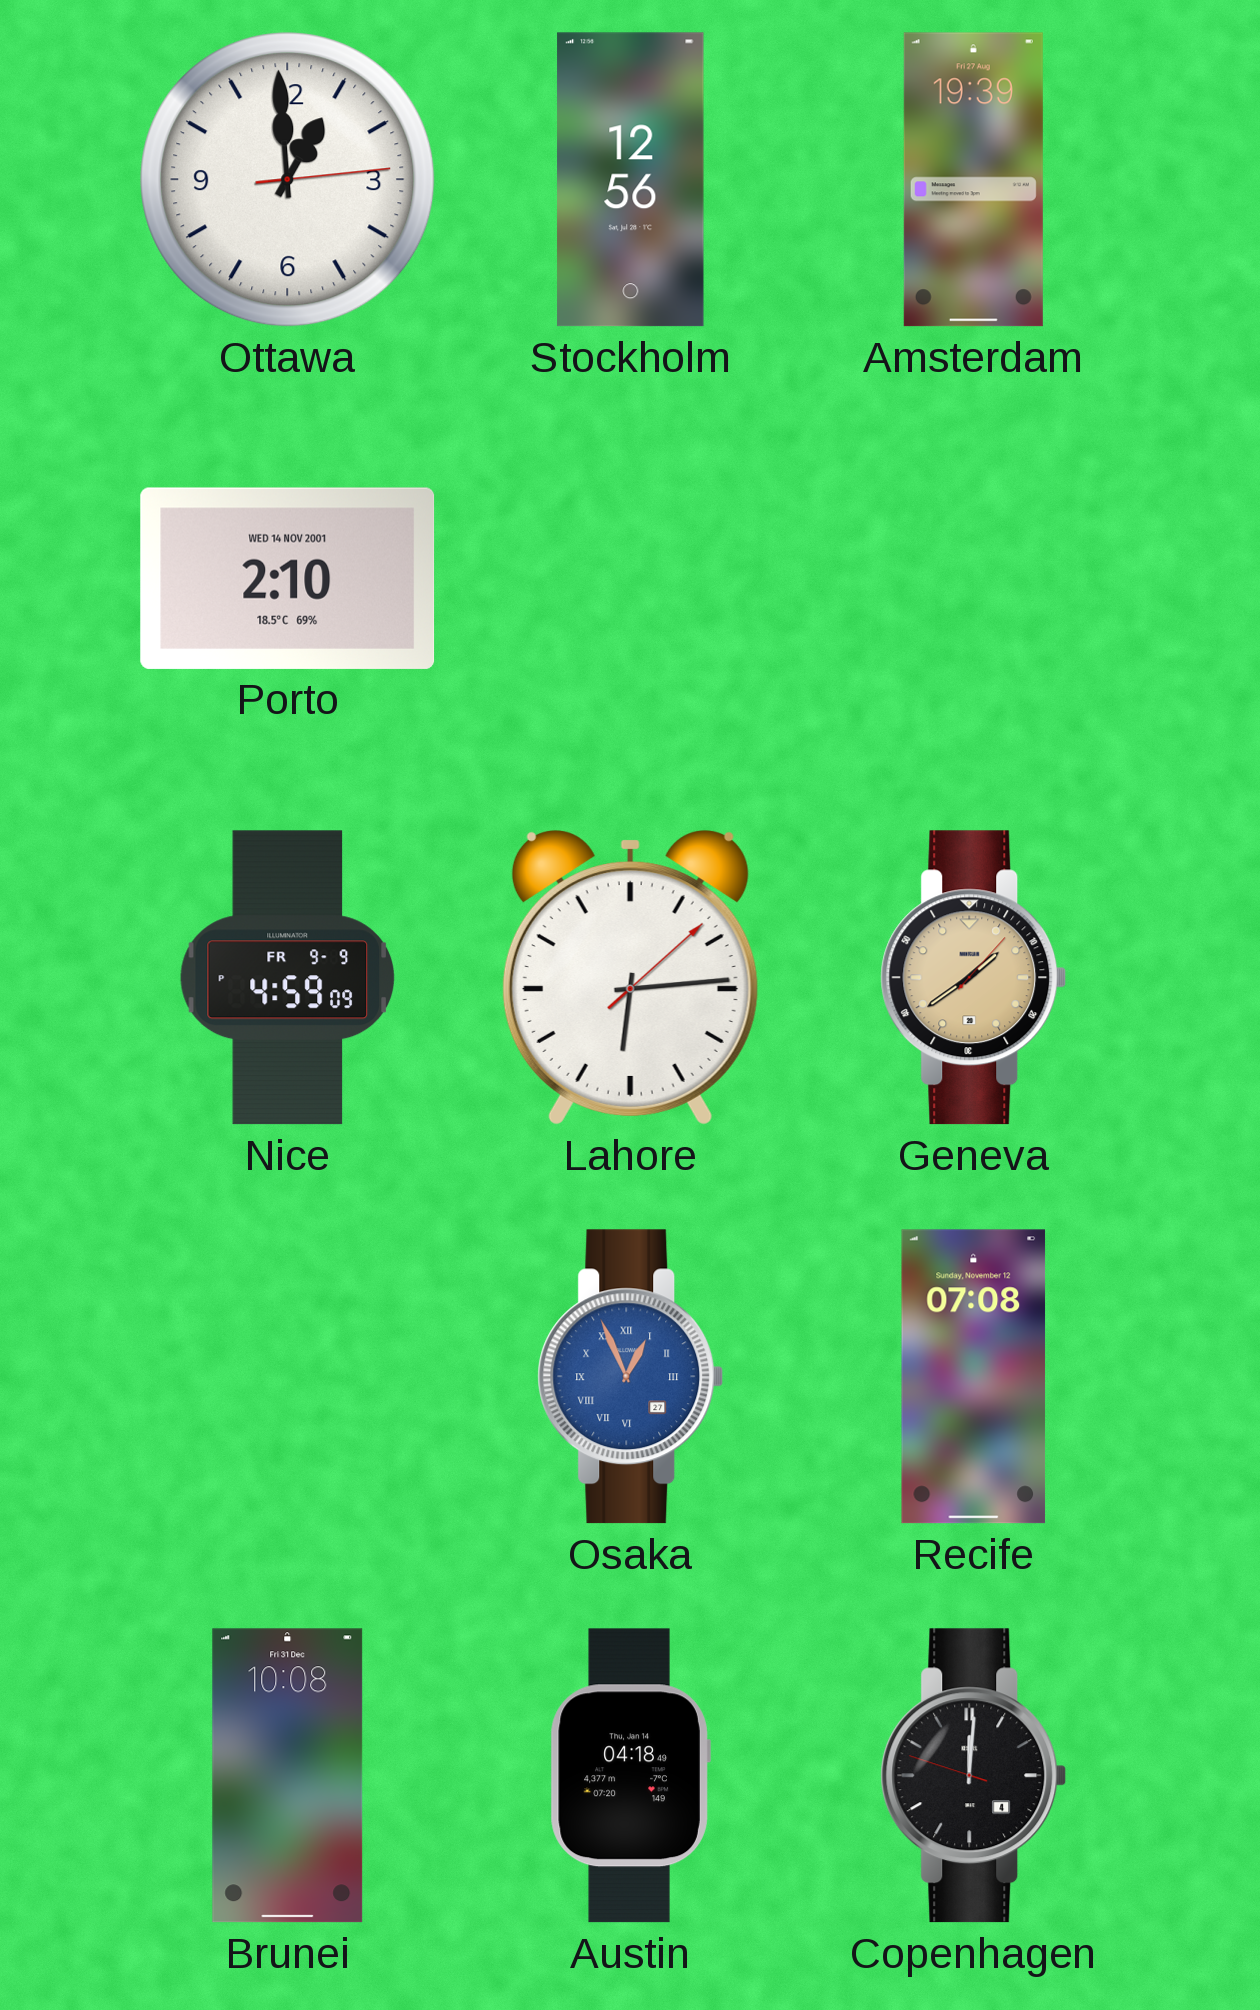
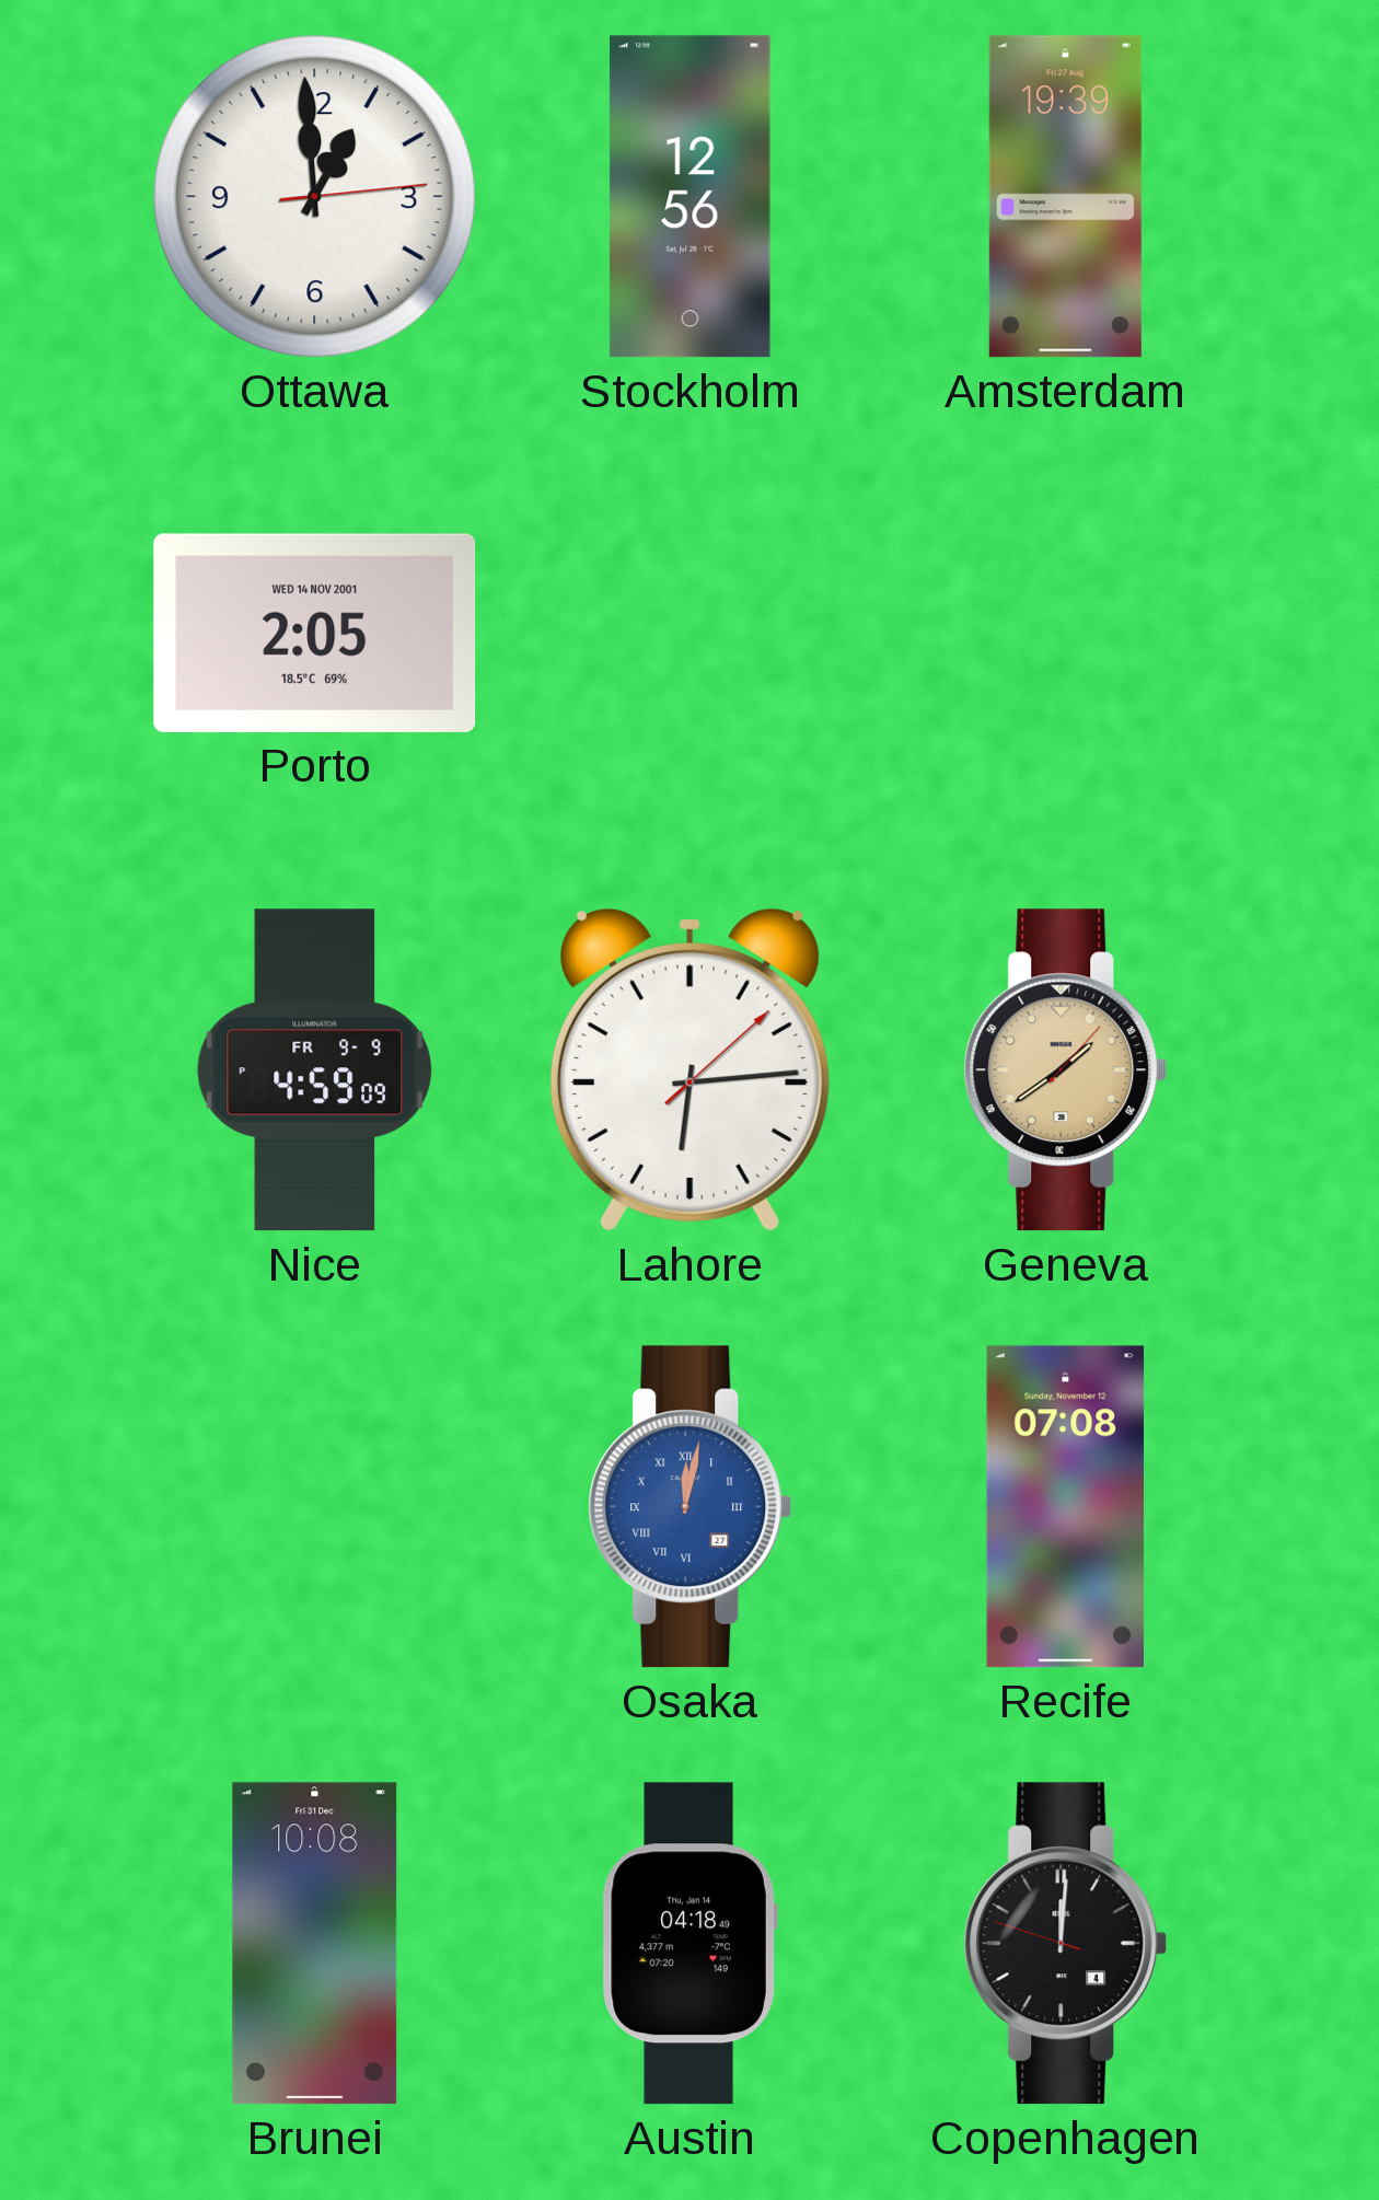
Porto: 2:10 -> 2:05 (315, 633)
Osaka: 12:56 -> 12:02 (691, 1507)
